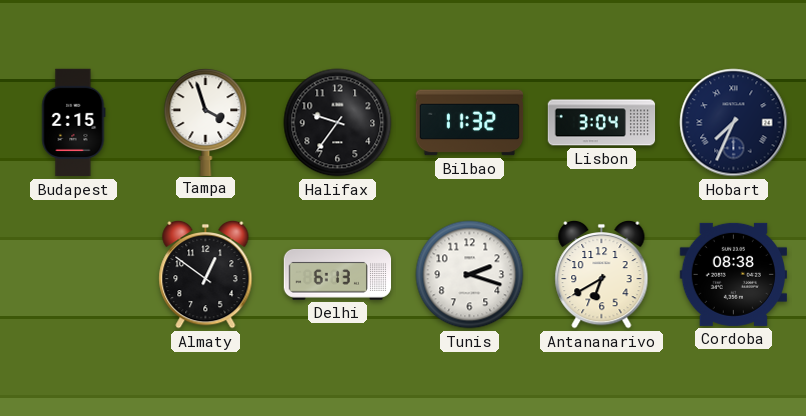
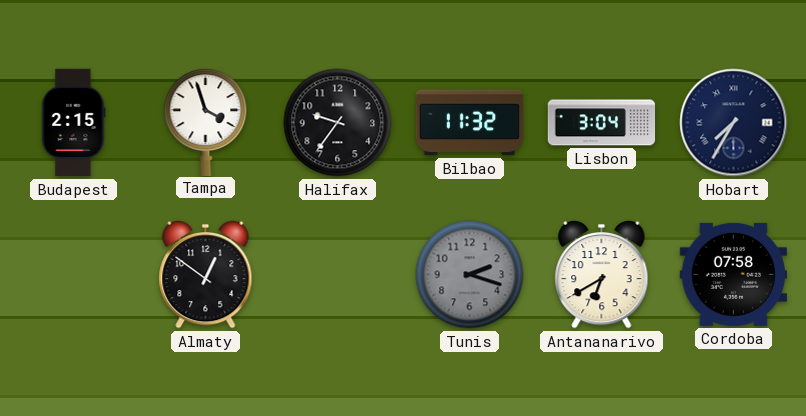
Hobart: 7:34 -> 7:35 (734, 123)
Delhi: 6:13 -> none (338, 275)
Tunis dial: white -> grey (470, 275)
Cordoba: 08:38 -> 07:58 (733, 274)
